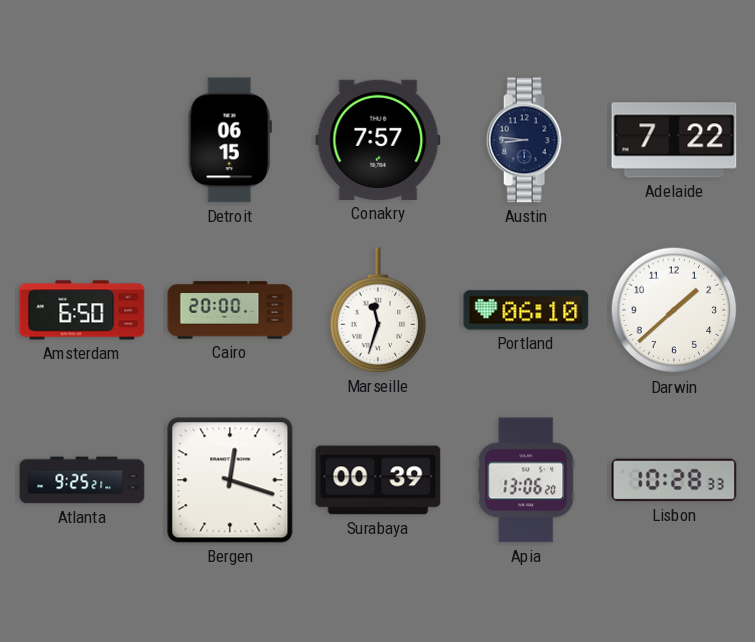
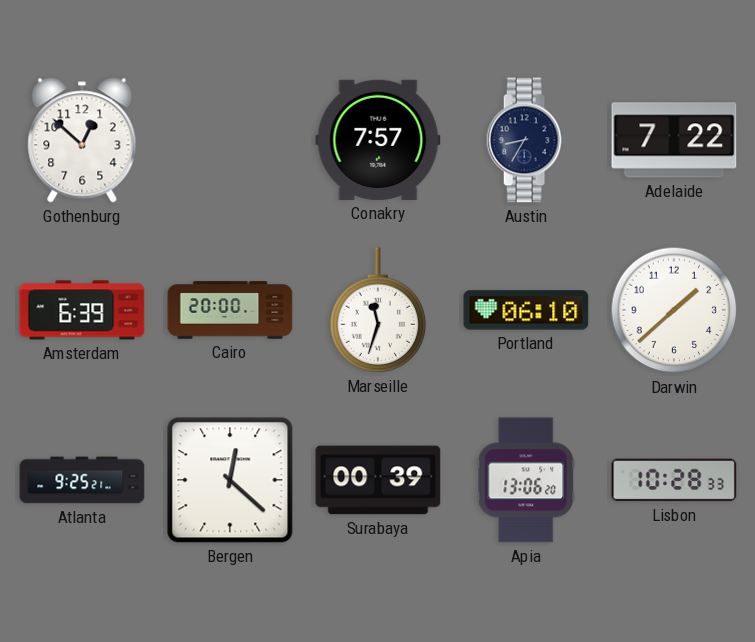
Gothenburg: none -> 12:52 (82, 140)
Detroit: 06:15 -> none (230, 140)
Austin: 8:46 -> 8:35 (526, 140)
Amsterdam: 6:50 -> 6:39 (82, 310)
Bergen: 12:18 -> 12:22 (230, 480)
